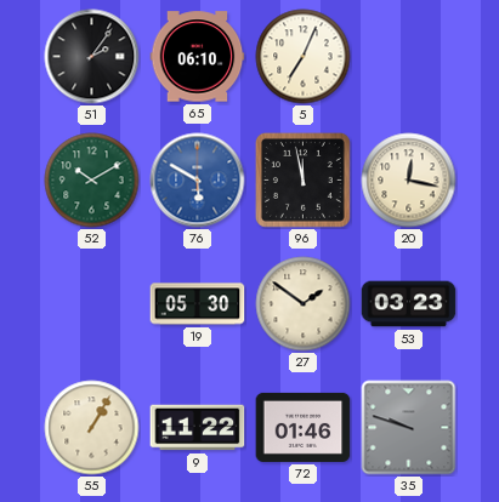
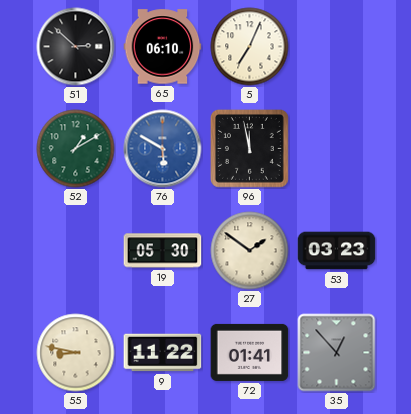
51: 2:06 -> 2:52 (76, 47)
52: 10:10 -> 1:10 (76, 149)
20: 12:17 -> none (409, 181)
55: 1:05 -> 8:47 (76, 353)
72: 01:46 -> 01:41 (250, 352)
35: 9:48 -> 12:53 (337, 353)
